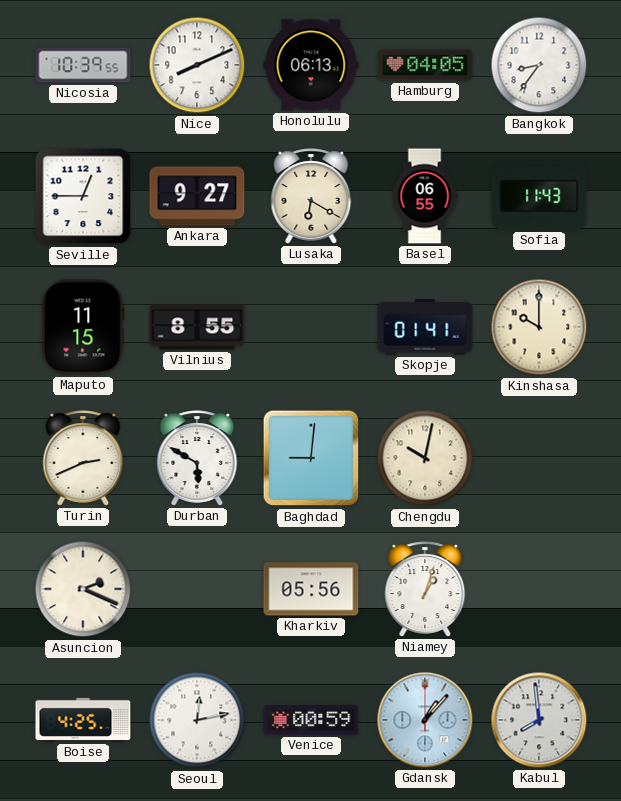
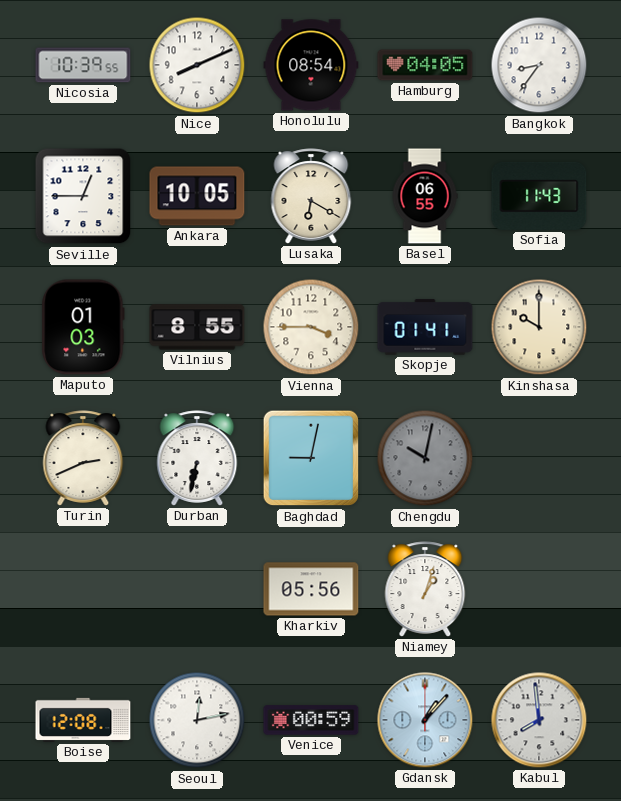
Honolulu: 06:13 -> 08:54 (311, 65)
Ankara: 9:27 -> 10:05 (197, 196)
Maputo: 11:15 -> 01:03 (83, 327)
Vienna: none -> 3:45 (311, 327)
Durban: 5:50 -> 6:32 (197, 458)
Baghdad: 9:01 -> 9:02 (311, 458)
Chengdu dial: cream -> grey (425, 458)
Asuncion: 2:19 -> none (83, 589)
Boise: 4:25 -> 12:08 (83, 720)
